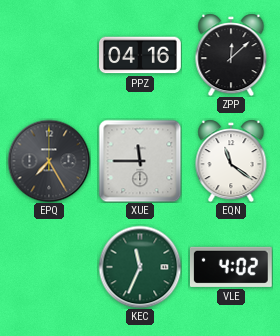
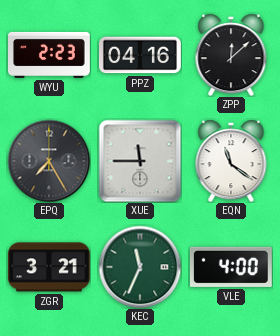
WYU: none -> 2:23 (49, 55)
ZGR: none -> 3:21 (50, 267)
VLE: 4:02 -> 4:00 (231, 267)
